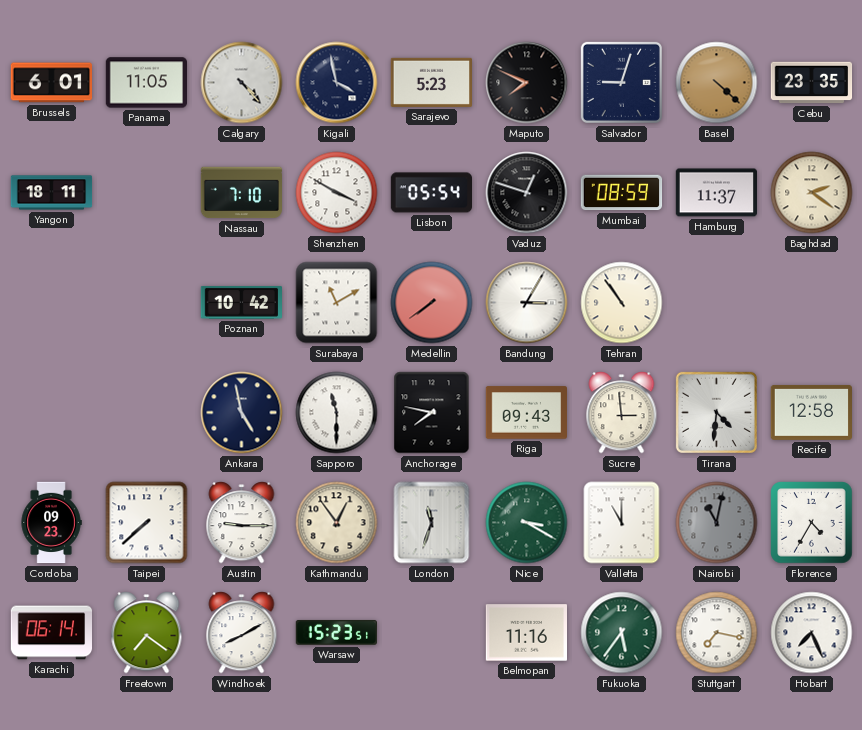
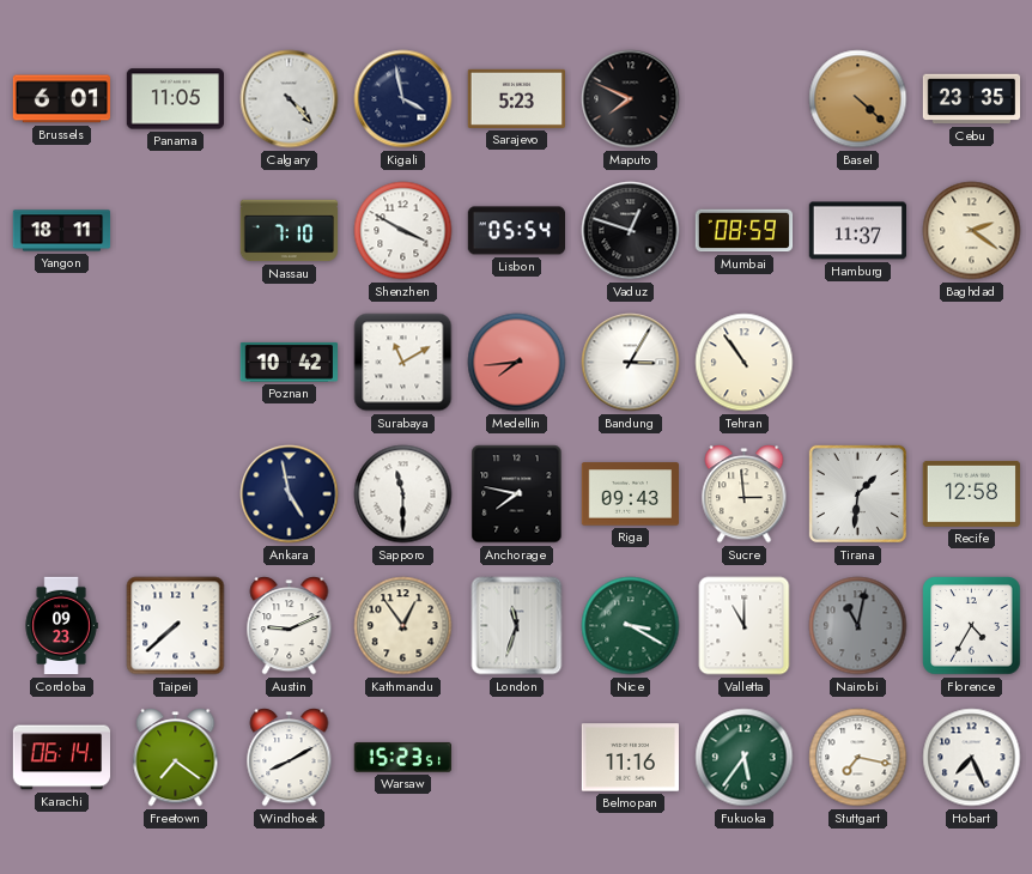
Salvador: 9:03 -> none (621, 82)
Medellin: 7:39 -> 7:44 (517, 363)
Tirana: 4:31 -> 1:31 (857, 493)
Austin: 9:15 -> 9:11 (290, 626)
